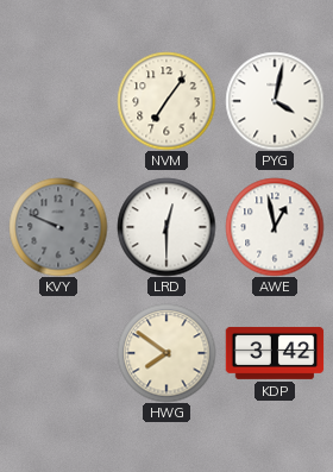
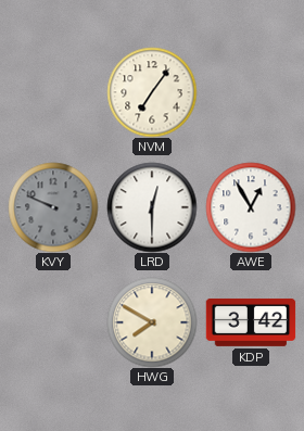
PYG: 4:02 -> none (275, 101)
AWE: 12:58 -> 12:55 (251, 207)
HWG: 7:51 -> 7:50 (152, 322)
